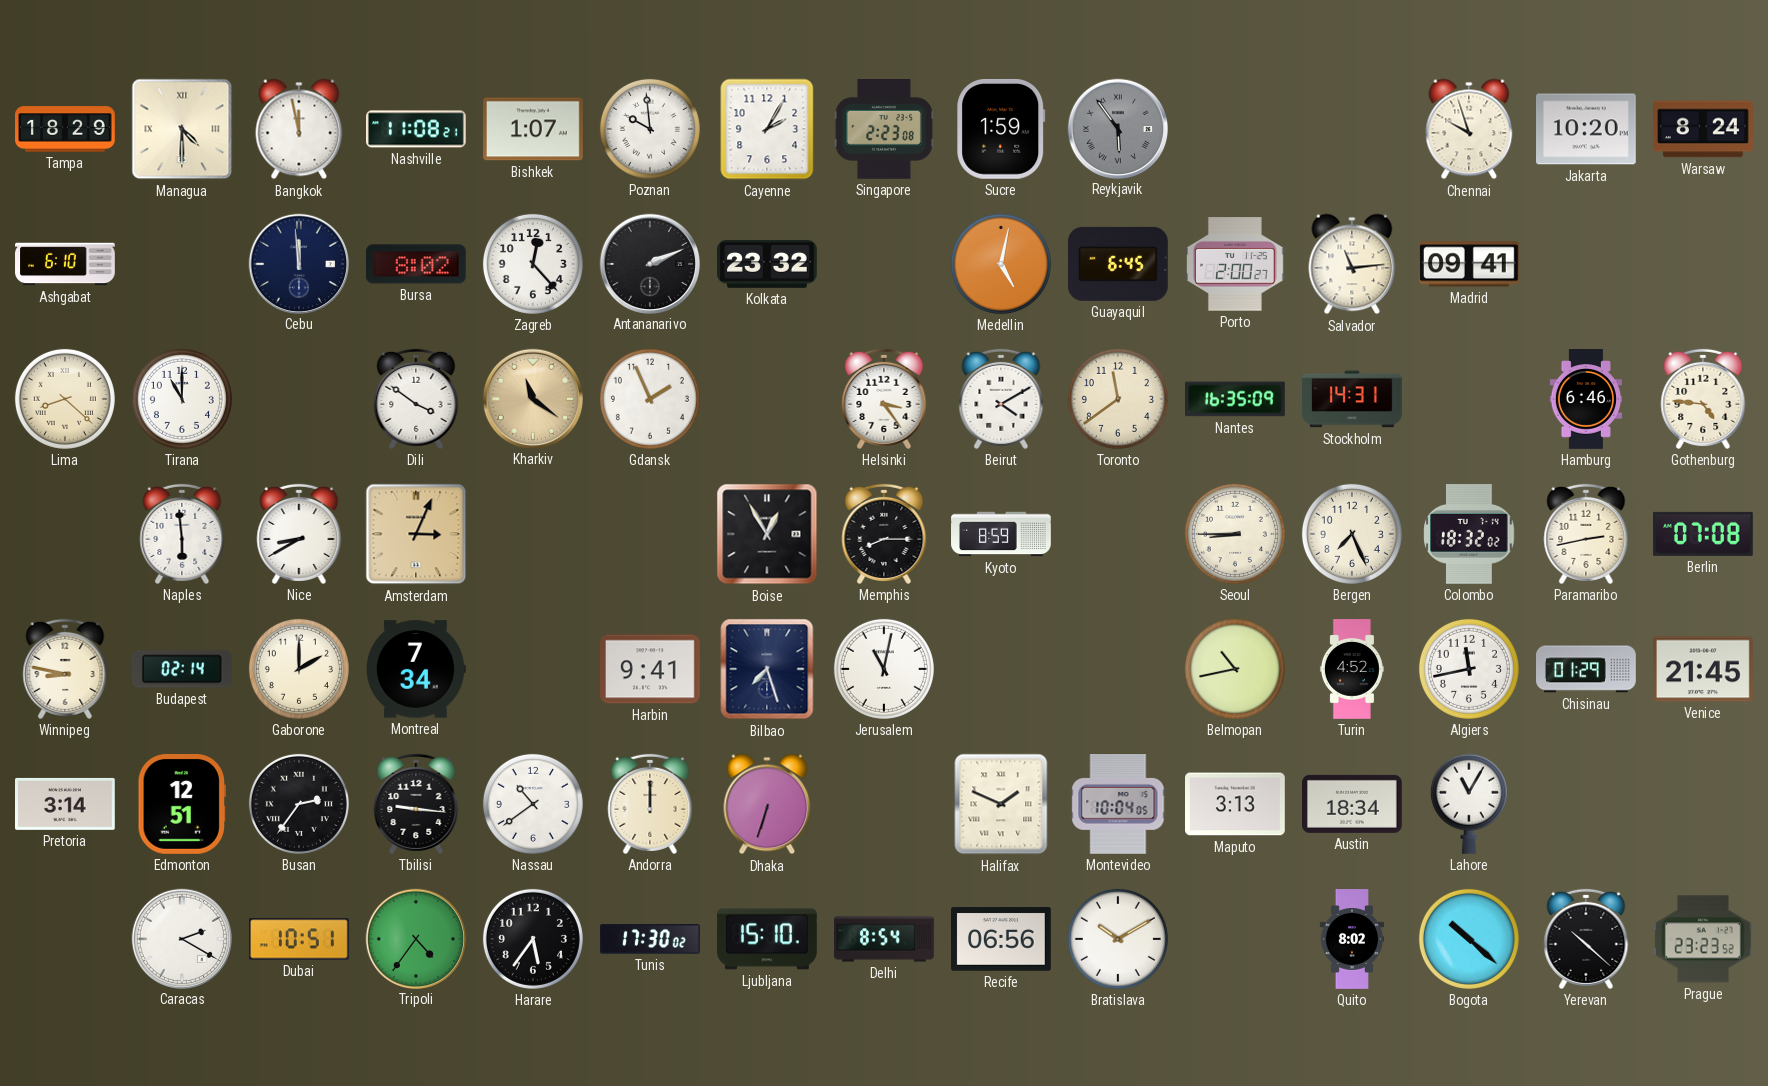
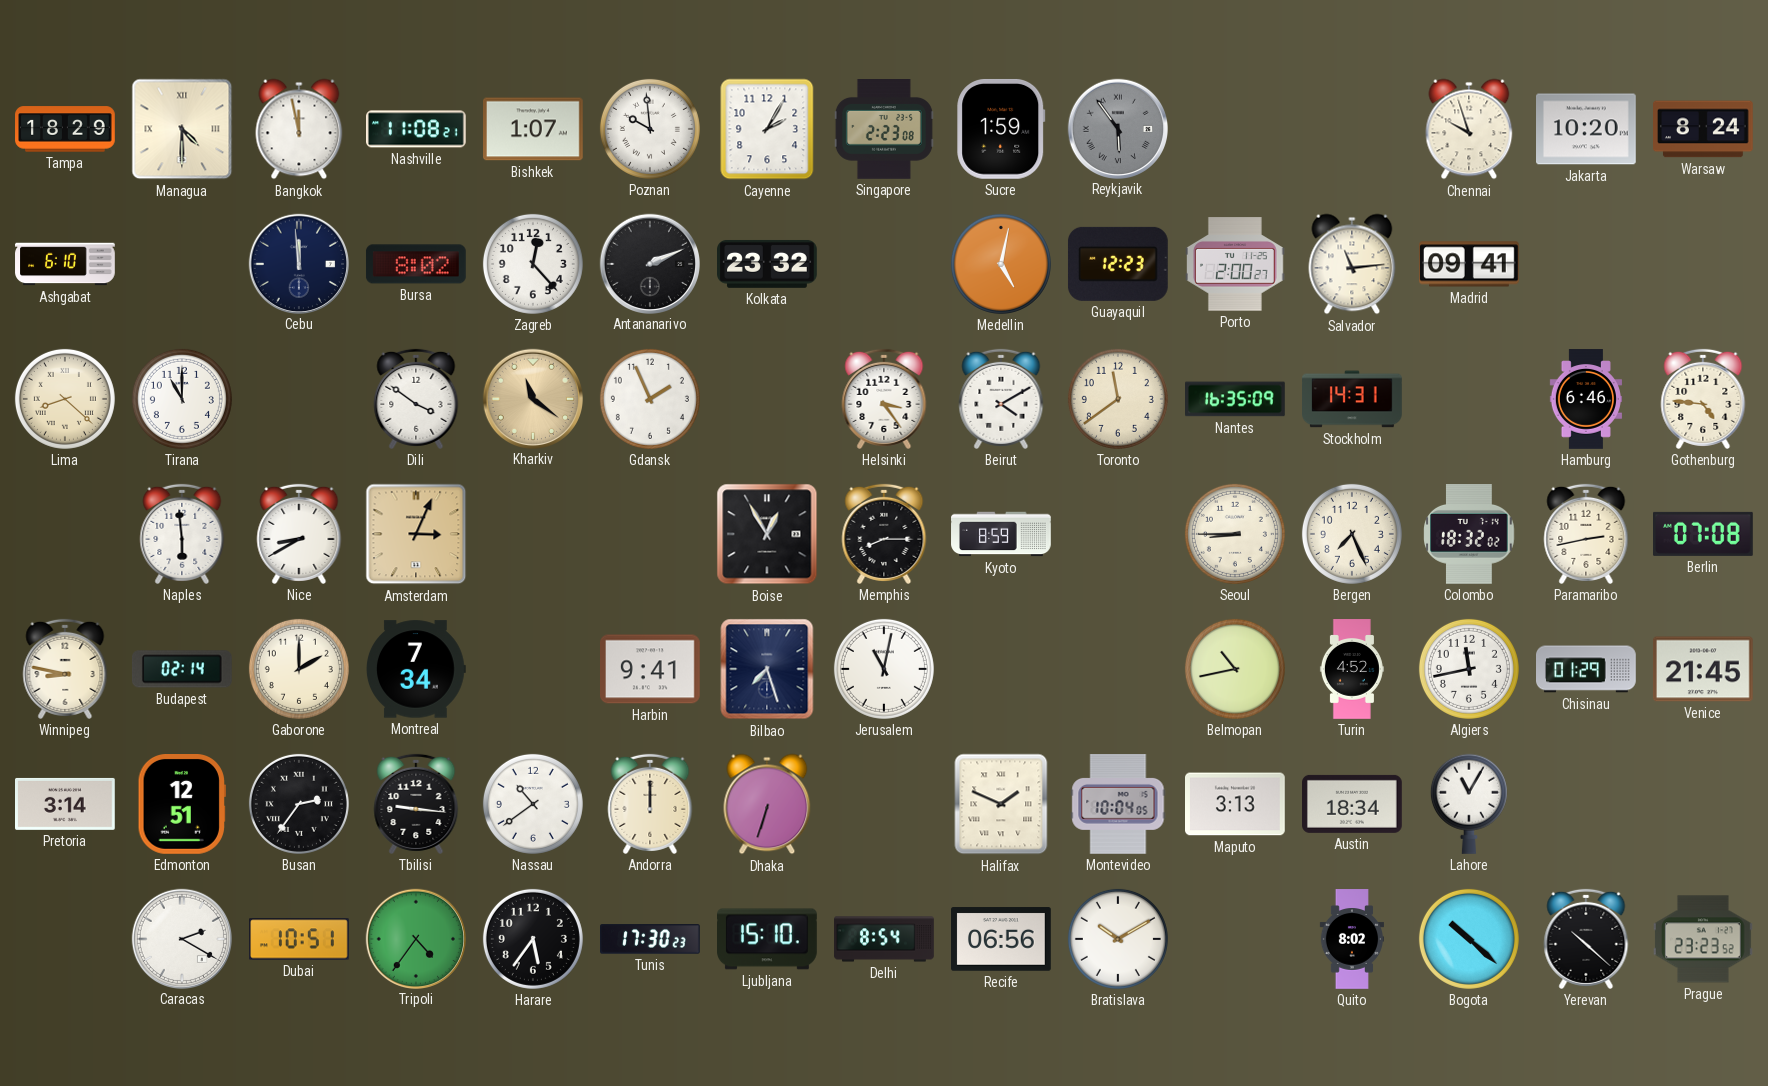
Guayaquil: 6:45 -> 12:23 (1118, 264)
Tunis: 17:30:02 -> 17:30:23 (651, 939)
